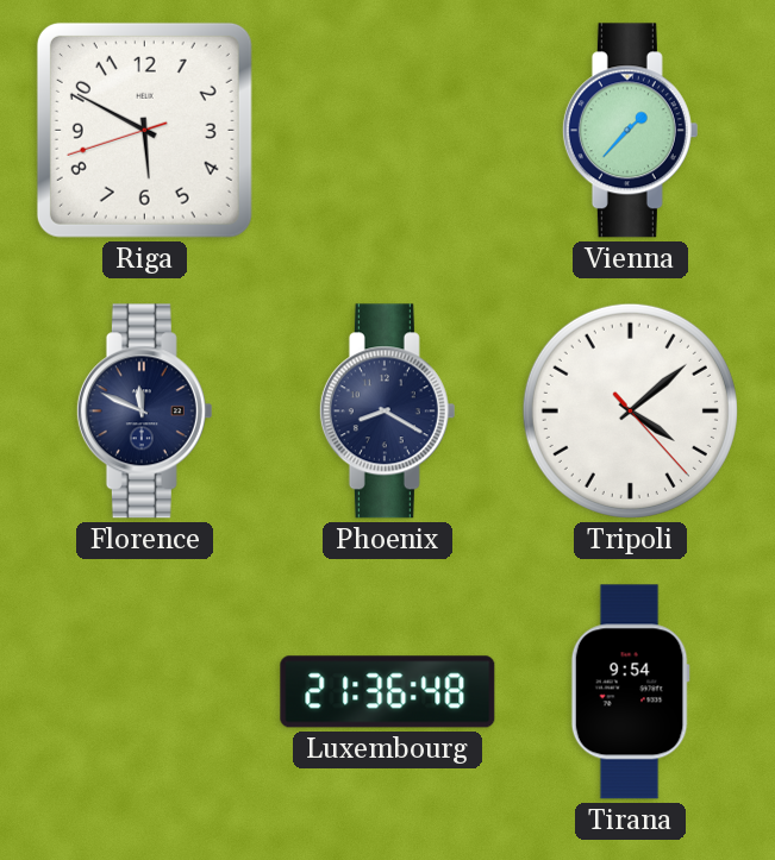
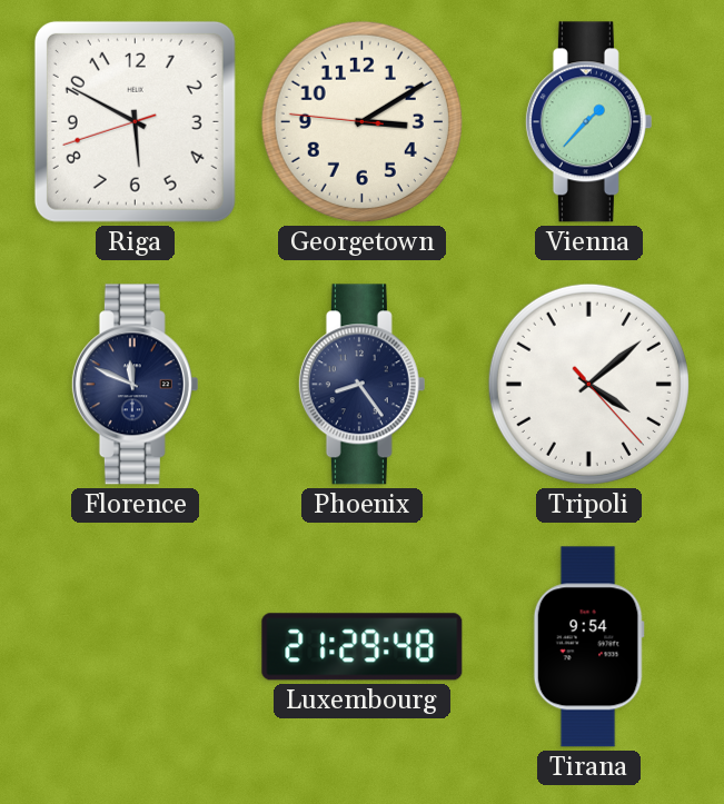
Georgetown: none -> 3:09 (361, 121)
Phoenix: 8:20 -> 8:24 (361, 385)
Luxembourg: 21:36 -> 21:29 (363, 647)
